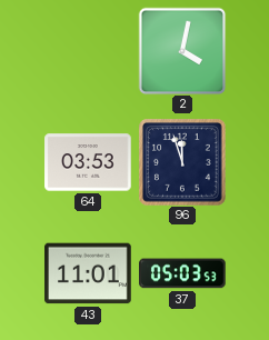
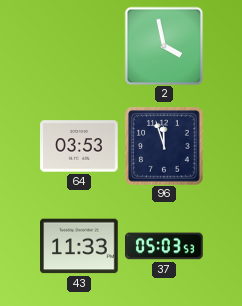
2: 4:02 -> 3:58 (164, 46)
43: 11:01 -> 11:33 (79, 246)
